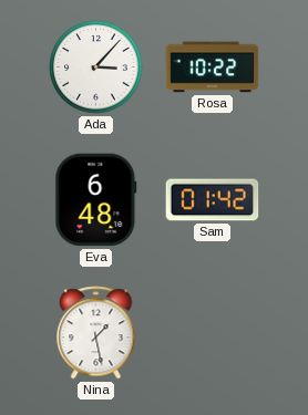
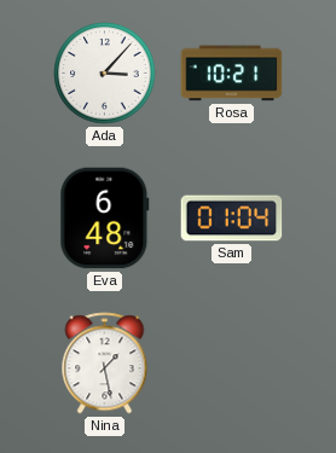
Rosa: 10:22 -> 10:21 (232, 74)
Sam: 01:42 -> 01:04 (232, 219)
